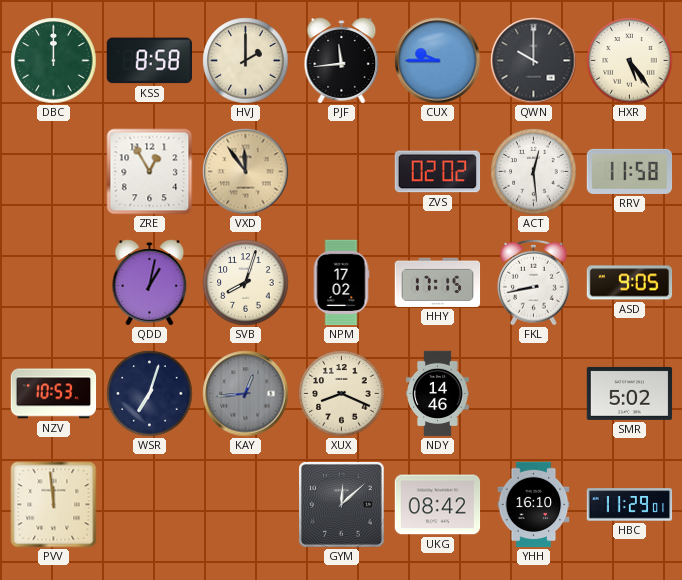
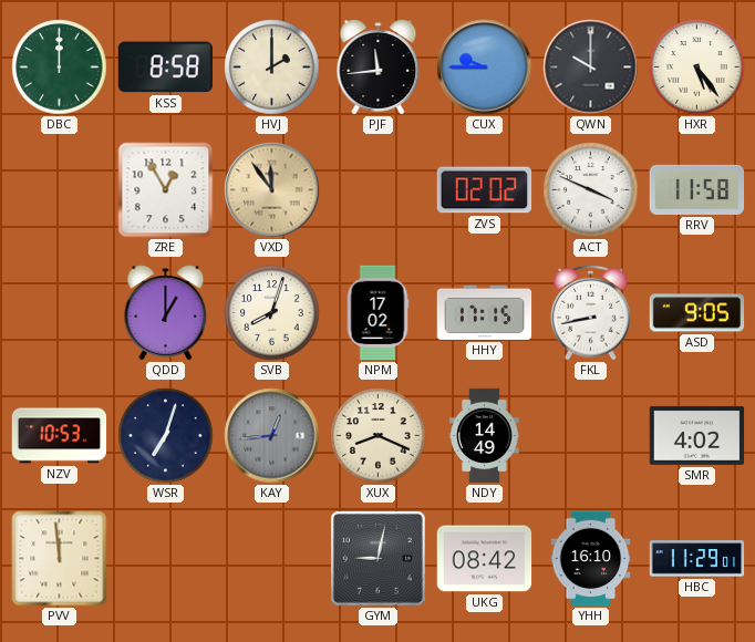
ACT: 12:29 -> 3:49 (591, 190)
QDD: 1:02 -> 1:00 (166, 313)
NDY: 14:46 -> 14:49 (485, 436)
SMR: 5:02 -> 4:02 (697, 435)
GYM: 12:08 -> 9:02 (379, 559)
